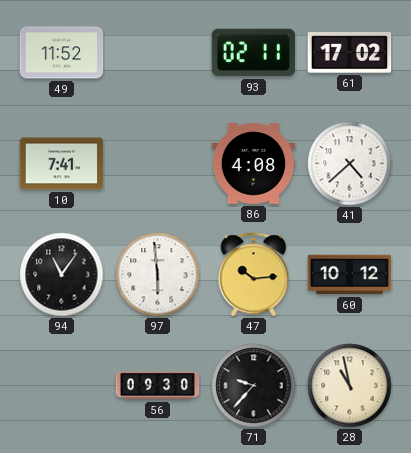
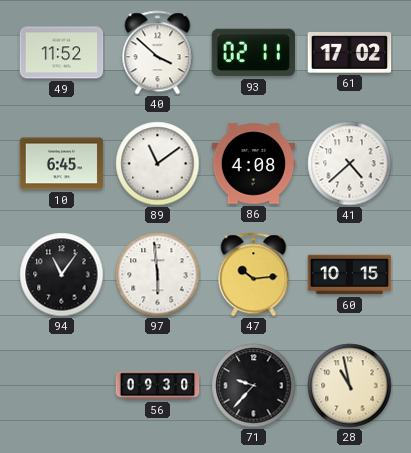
40: none -> 3:52 (158, 53)
10: 7:41 -> 6:45 (62, 164)
89: none -> 11:09 (158, 164)
60: 10:12 -> 10:15 (350, 275)
